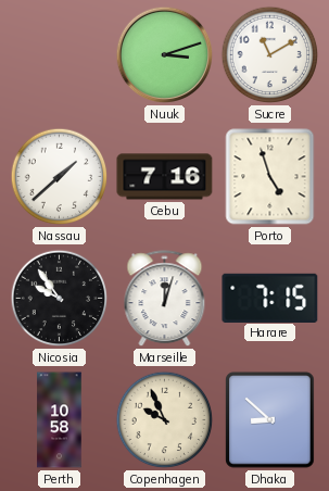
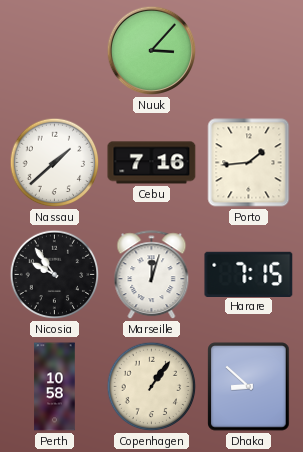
Nuuk: 3:12 -> 3:07 (152, 51)
Sucre: 11:10 -> none (270, 55)
Porto: 4:57 -> 1:44 (249, 163)
Copenhagen: 9:56 -> 1:06 (152, 387)
